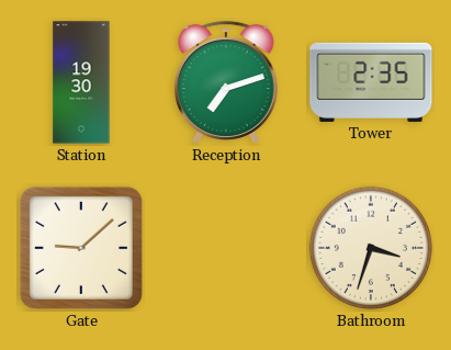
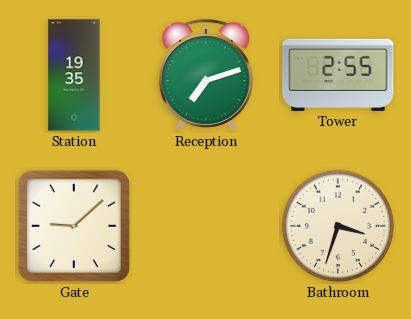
Station: 19:30 -> 19:35 (74, 75)
Tower: 2:35 -> 2:55 (338, 75)
